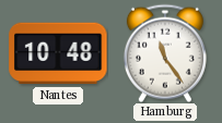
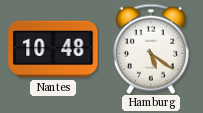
Hamburg: 11:24 -> 5:21 (151, 49)
